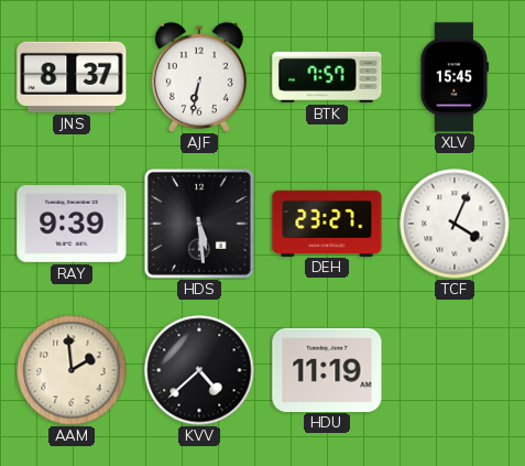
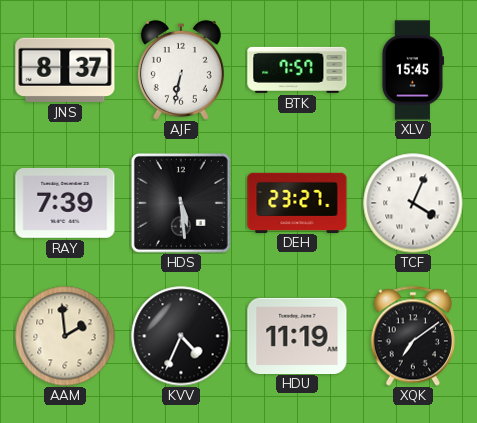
RAY: 9:39 -> 7:39 (65, 204)
KVV: 4:38 -> 4:34 (181, 336)
XQK: none -> 7:09 (412, 336)
